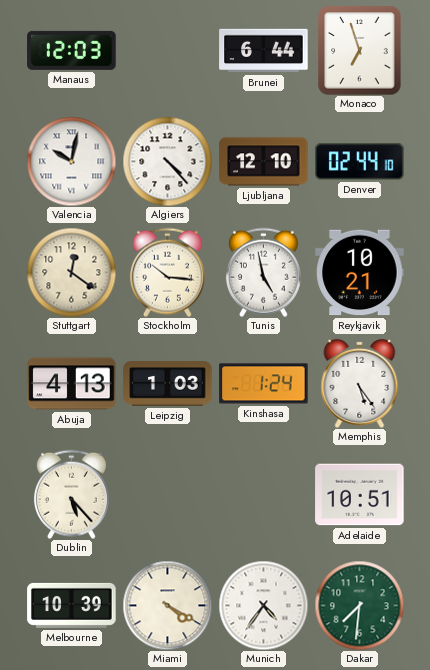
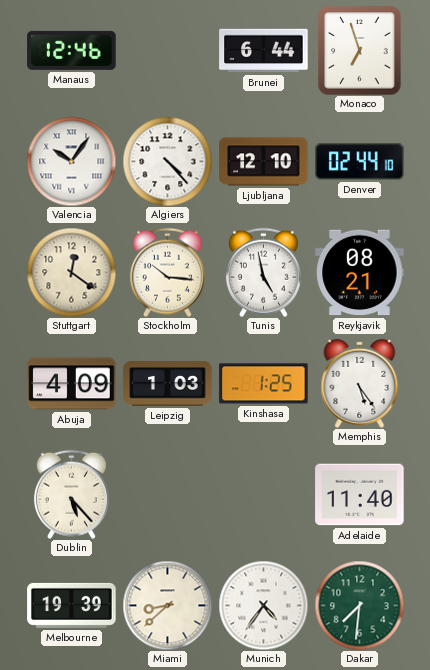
Manaus: 12:03 -> 12:46 (72, 50)
Valencia: 10:02 -> 10:06 (71, 161)
Reykjavik: 10:21 -> 08:21 (360, 273)
Abuja: 4:13 -> 4:09 (72, 384)
Kinshasa: 1:24 -> 1:25 (264, 384)
Adelaide: 10:51 -> 11:40 (360, 495)
Melbourne: 10:39 -> 19:39 (72, 605)
Miami: 4:20 -> 8:38 (167, 605)
